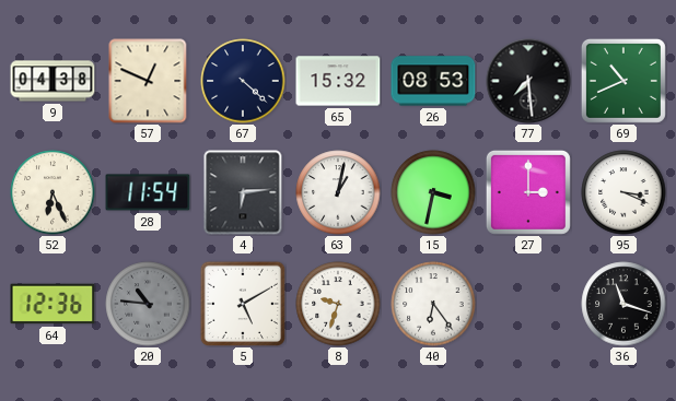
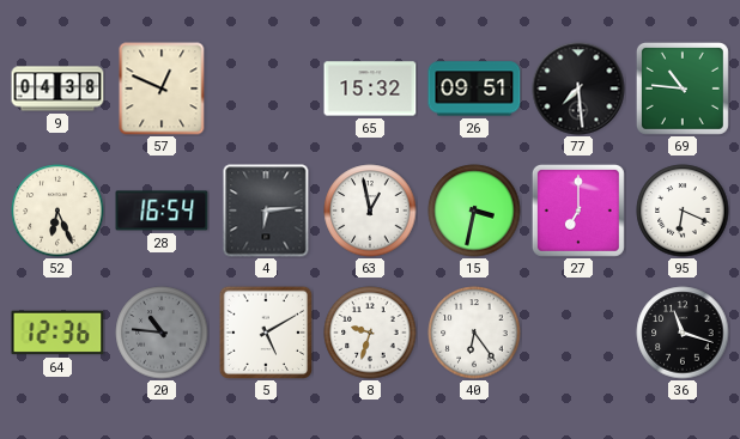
67: 4:22 -> none (243, 81)
26: 08:53 -> 09:51 (474, 89)
69: 10:41 -> 10:46 (683, 89)
28: 11:54 -> 16:54 (162, 211)
63: 1:02 -> 12:58 (370, 211)
27: 3:00 -> 7:00 (578, 211)
95: 3:19 -> 6:19 (683, 211)
